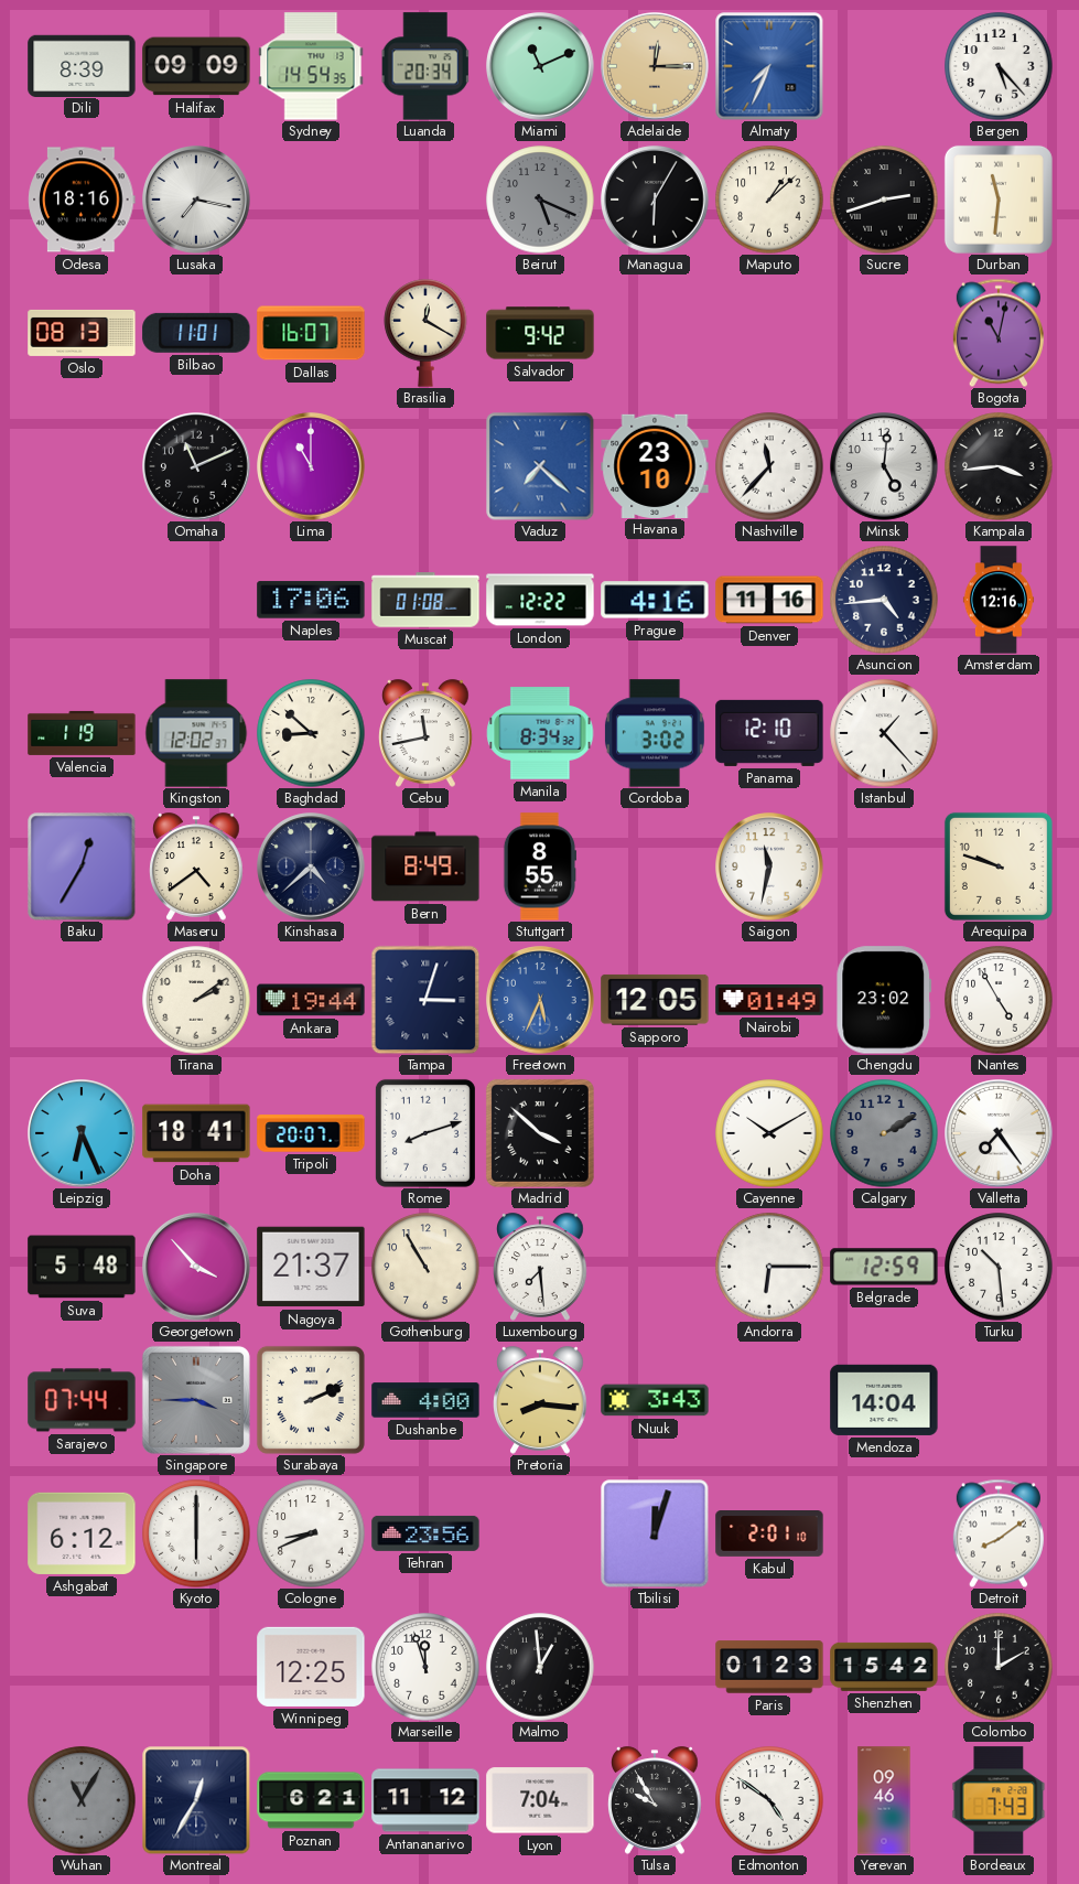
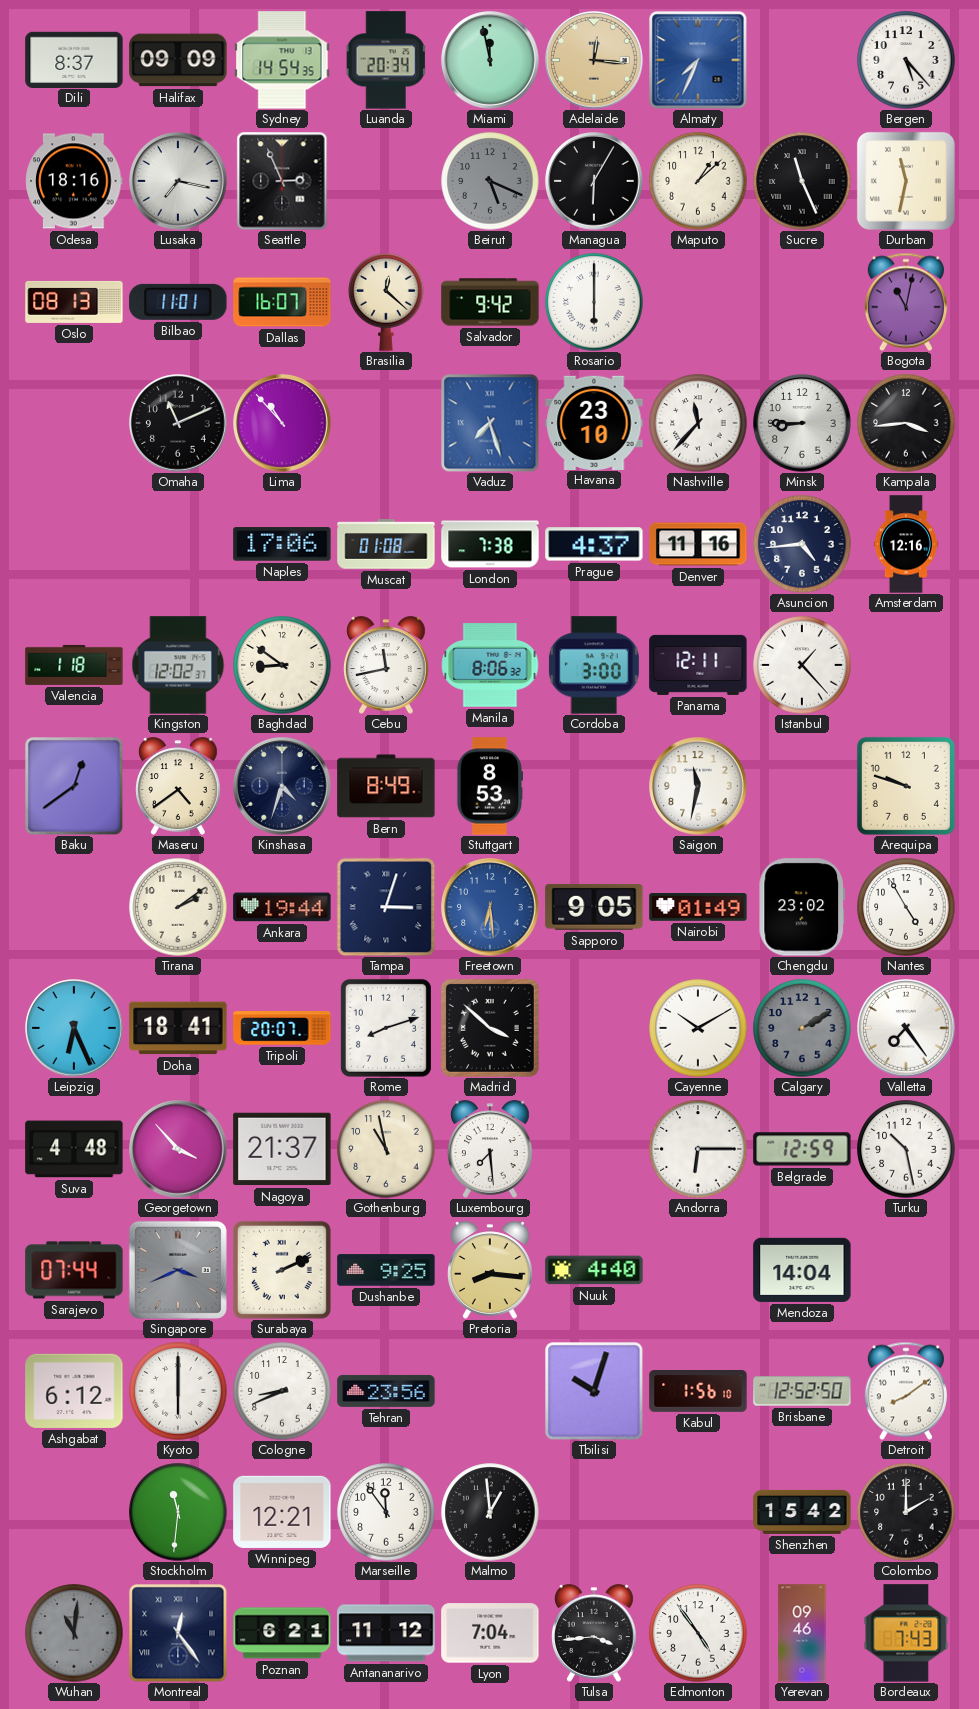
Dili: 8:39 -> 8:37 (74, 59)
Miami: 11:11 -> 11:58 (490, 60)
Adelaide: 12:15 -> 12:16 (594, 60)
Seattle: none -> 2:56 (282, 181)
Sucre: 2:42 -> 11:26 (802, 181)
Durban: 11:31 -> 11:32 (906, 181)
Brasilia: 12:20 -> 12:22 (386, 302)
Rosario: none -> 6:00 (594, 302)
Lima: 11:00 -> 10:53 (282, 423)
Vaduz: 7:22 -> 7:27 (490, 423)
Minsk: 5:01 -> 8:45 (802, 423)
London: 12:22 -> 7:38 (490, 544)
Prague: 4:16 -> 4:37 (594, 544)
Valencia: 1:19 -> 1:18 (74, 665)
Baghdad: 8:52 -> 8:51 (282, 665)
Manila: 8:34 -> 8:06 (490, 665)
Cordoba: 3:02 -> 3:00 (594, 665)
Panama: 12:10 -> 12:11 (698, 665)
Baku: 12:35 -> 12:39 (74, 786)
Kinshasa: 4:38 -> 4:33 (282, 786)
Stuttgart: 8:55 -> 8:53 (489, 786)
Freetown: 5:34 -> 6:29 (490, 907)
Sapporo: 12:05 -> 9:05 (594, 907)
Suva: 5:48 -> 4:48 (74, 1149)
Gothenburg: 10:55 -> 10:58 (386, 1149)
Turku: 10:29 -> 10:28 (906, 1149)
Singapore: 3:45 -> 3:41 (178, 1270)
Dushanbe: 4:00 -> 9:25 (386, 1270)
Nuuk: 3:43 -> 4:40 (594, 1270)
Tbilisi: 12:03 -> 10:03 (594, 1391)
Kabul: 2:01 -> 1:56 (698, 1392)
Brisbane: none -> 12:52 (802, 1391)
Stockholm: none -> 11:31 (178, 1512)
Winnipeg: 12:25 -> 12:21 (282, 1512)
Marseille: 11:57 -> 11:54 (386, 1512)
Paris: 01:23 -> none (769, 1667)
Wuhan: 11:05 -> 11:01 (74, 1633)
Montreal: 12:35 -> 12:24 (178, 1633)
Tulsa: 9:55 -> 3:44 (595, 1633)
Edmonton: 4:51 -> 4:54 (698, 1633)
